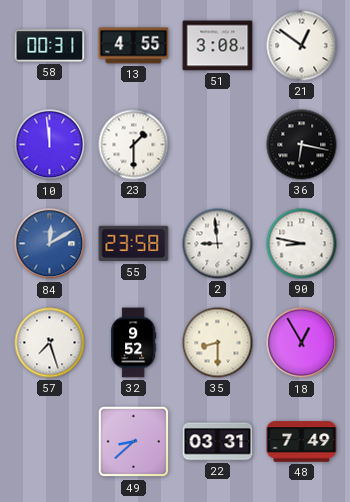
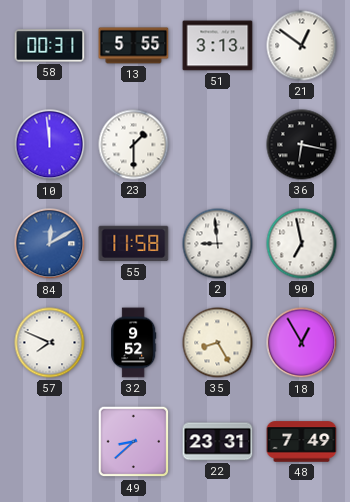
13: 4:55 -> 5:55 (134, 46)
51: 3:08 -> 3:13 (218, 46)
55: 23:58 -> 11:58 (134, 244)
90: 8:47 -> 6:58 (302, 244)
57: 7:27 -> 7:49 (50, 343)
35: 8:30 -> 8:25 (218, 343)
22: 03:31 -> 23:31 (218, 442)
